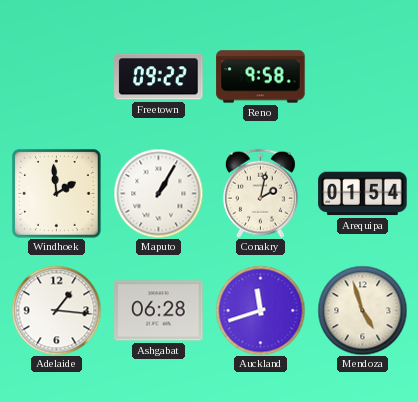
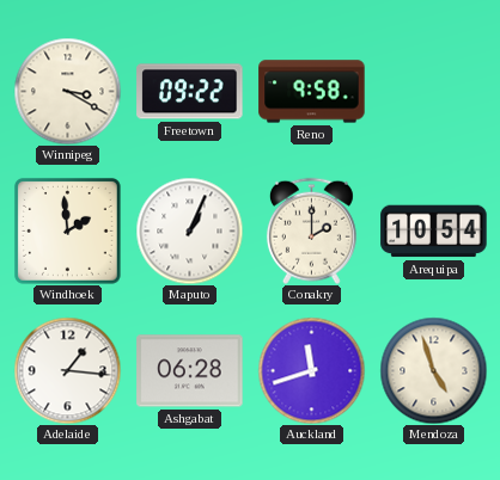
Winnipeg: none -> 3:20 (67, 91)
Maputo: 1:05 -> 1:04 (189, 230)
Conakry: 2:02 -> 2:00 (311, 230)
Arequipa: 01:54 -> 10:54 (434, 232)
